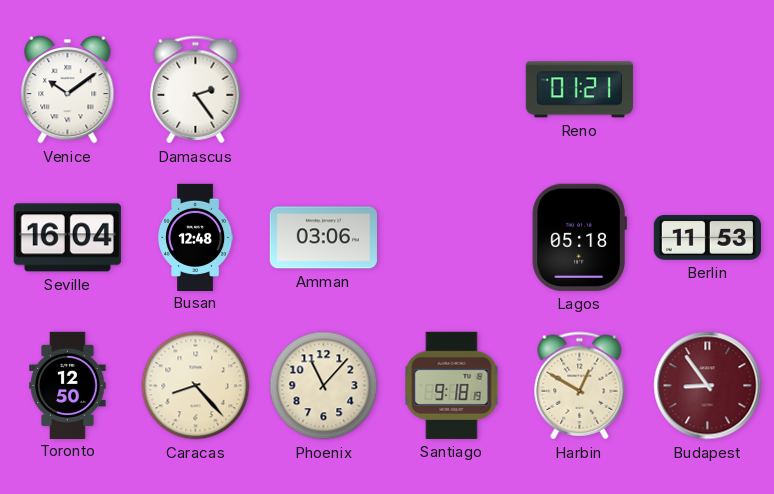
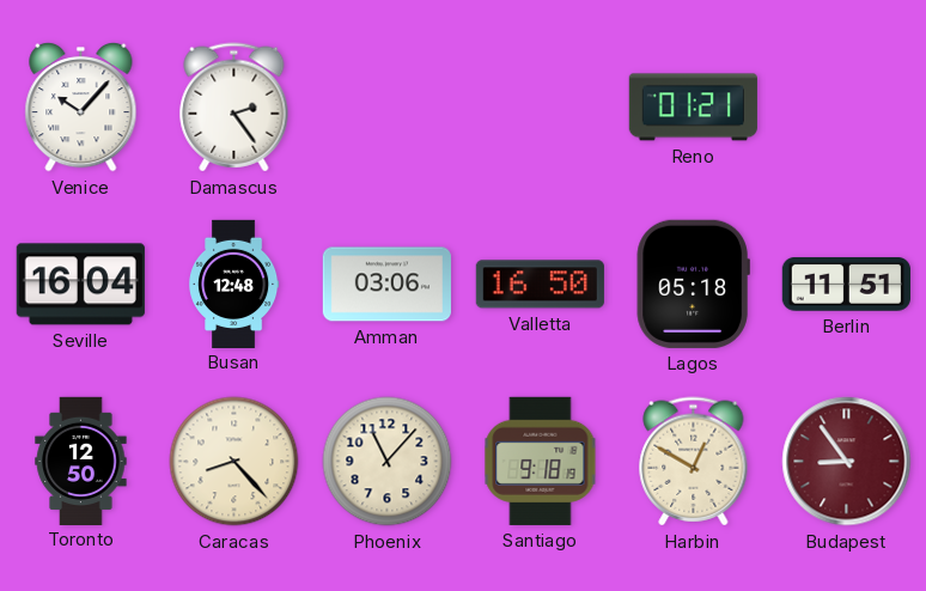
Venice: 10:09 -> 10:07 (81, 108)
Valletta: none -> 16:50 (540, 285)
Berlin: 11:53 -> 11:51 (846, 285)
